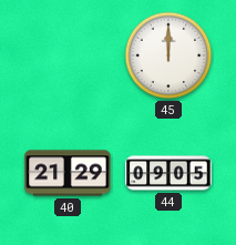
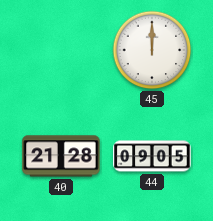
40: 21:29 -> 21:28 (61, 156)
